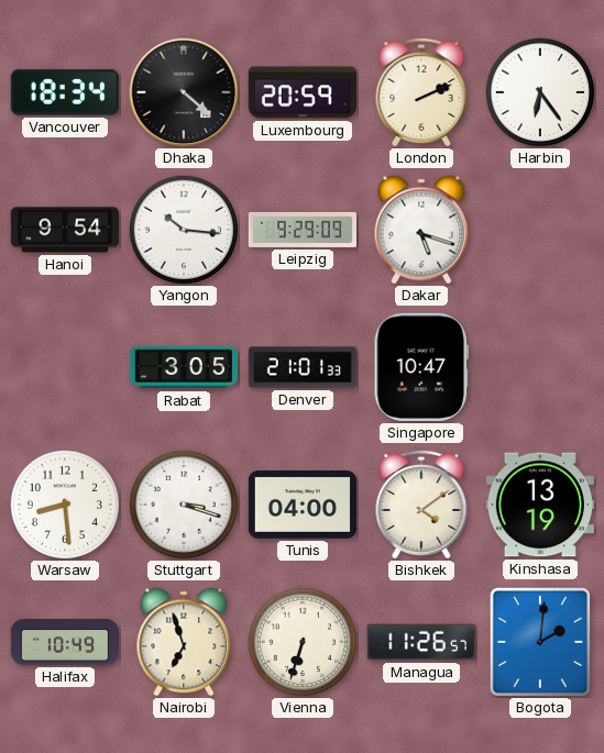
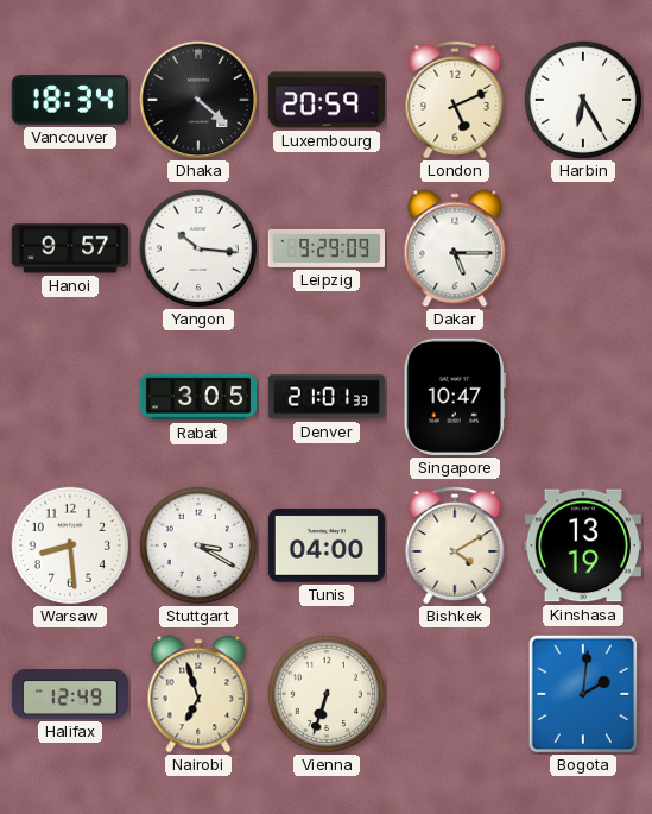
London: 2:11 -> 5:11 (455, 100)
Harbin: 6:24 -> 6:25 (583, 100)
Hanoi: 9:54 -> 9:57 (70, 248)
Dakar: 5:18 -> 5:15 (455, 248)
Stuttgart: 3:18 -> 3:20 (198, 545)
Bishkek: 4:09 -> 4:10 (455, 545)
Halifax: 10:49 -> 12:49 (69, 694)
Managua: 11:26 -> none (421, 642)
